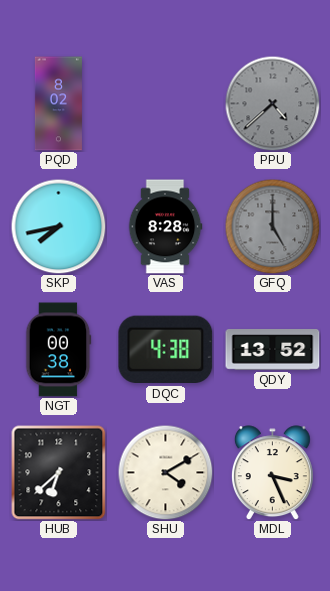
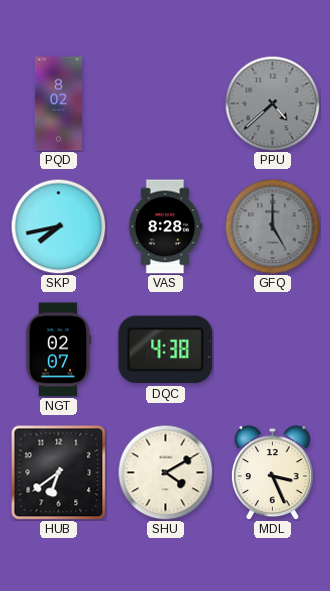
NGT: 00:38 -> 02:07 (59, 350)
QDY: 13:52 -> none (273, 350)
HUB: 6:38 -> 6:39 (58, 472)
